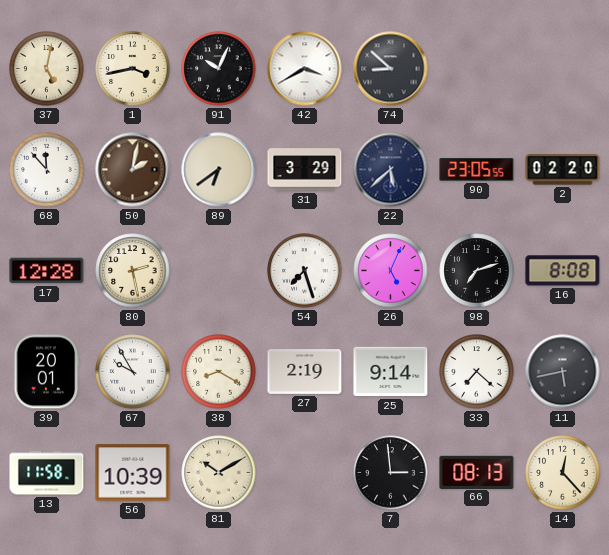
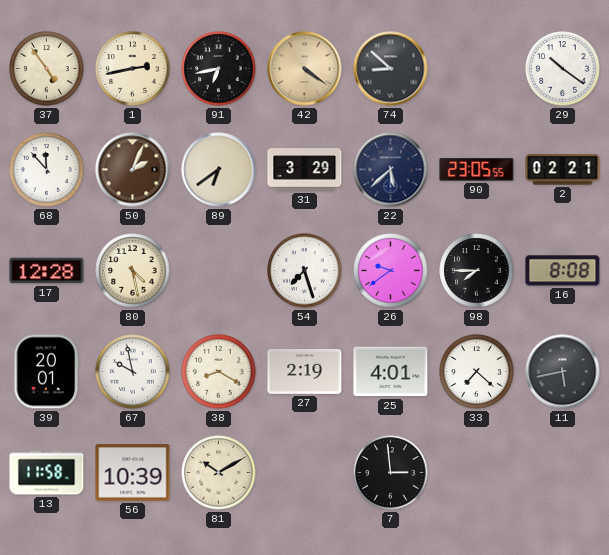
37: 5:02 -> 4:54 (47, 69)
1: 3:43 -> 2:43 (133, 69)
91: 10:04 -> 6:43 (219, 69)
42: 3:40 -> 4:21 (305, 69)
42 dial: white -> champagne (305, 69)
29: none -> 10:21 (563, 69)
50: 2:02 -> 2:04 (133, 170)
2: 02:20 -> 02:21 (563, 170)
80: 2:28 -> 4:28 (133, 271)
26: 5:04 -> 9:39 (391, 271)
98: 7:12 -> 7:45 (477, 271)
67: 9:55 -> 9:58 (133, 372)
25: 9:14 -> 4:01 (391, 372)
66: 08:13 -> none (477, 472)
14: 12:23 -> none (563, 473)
